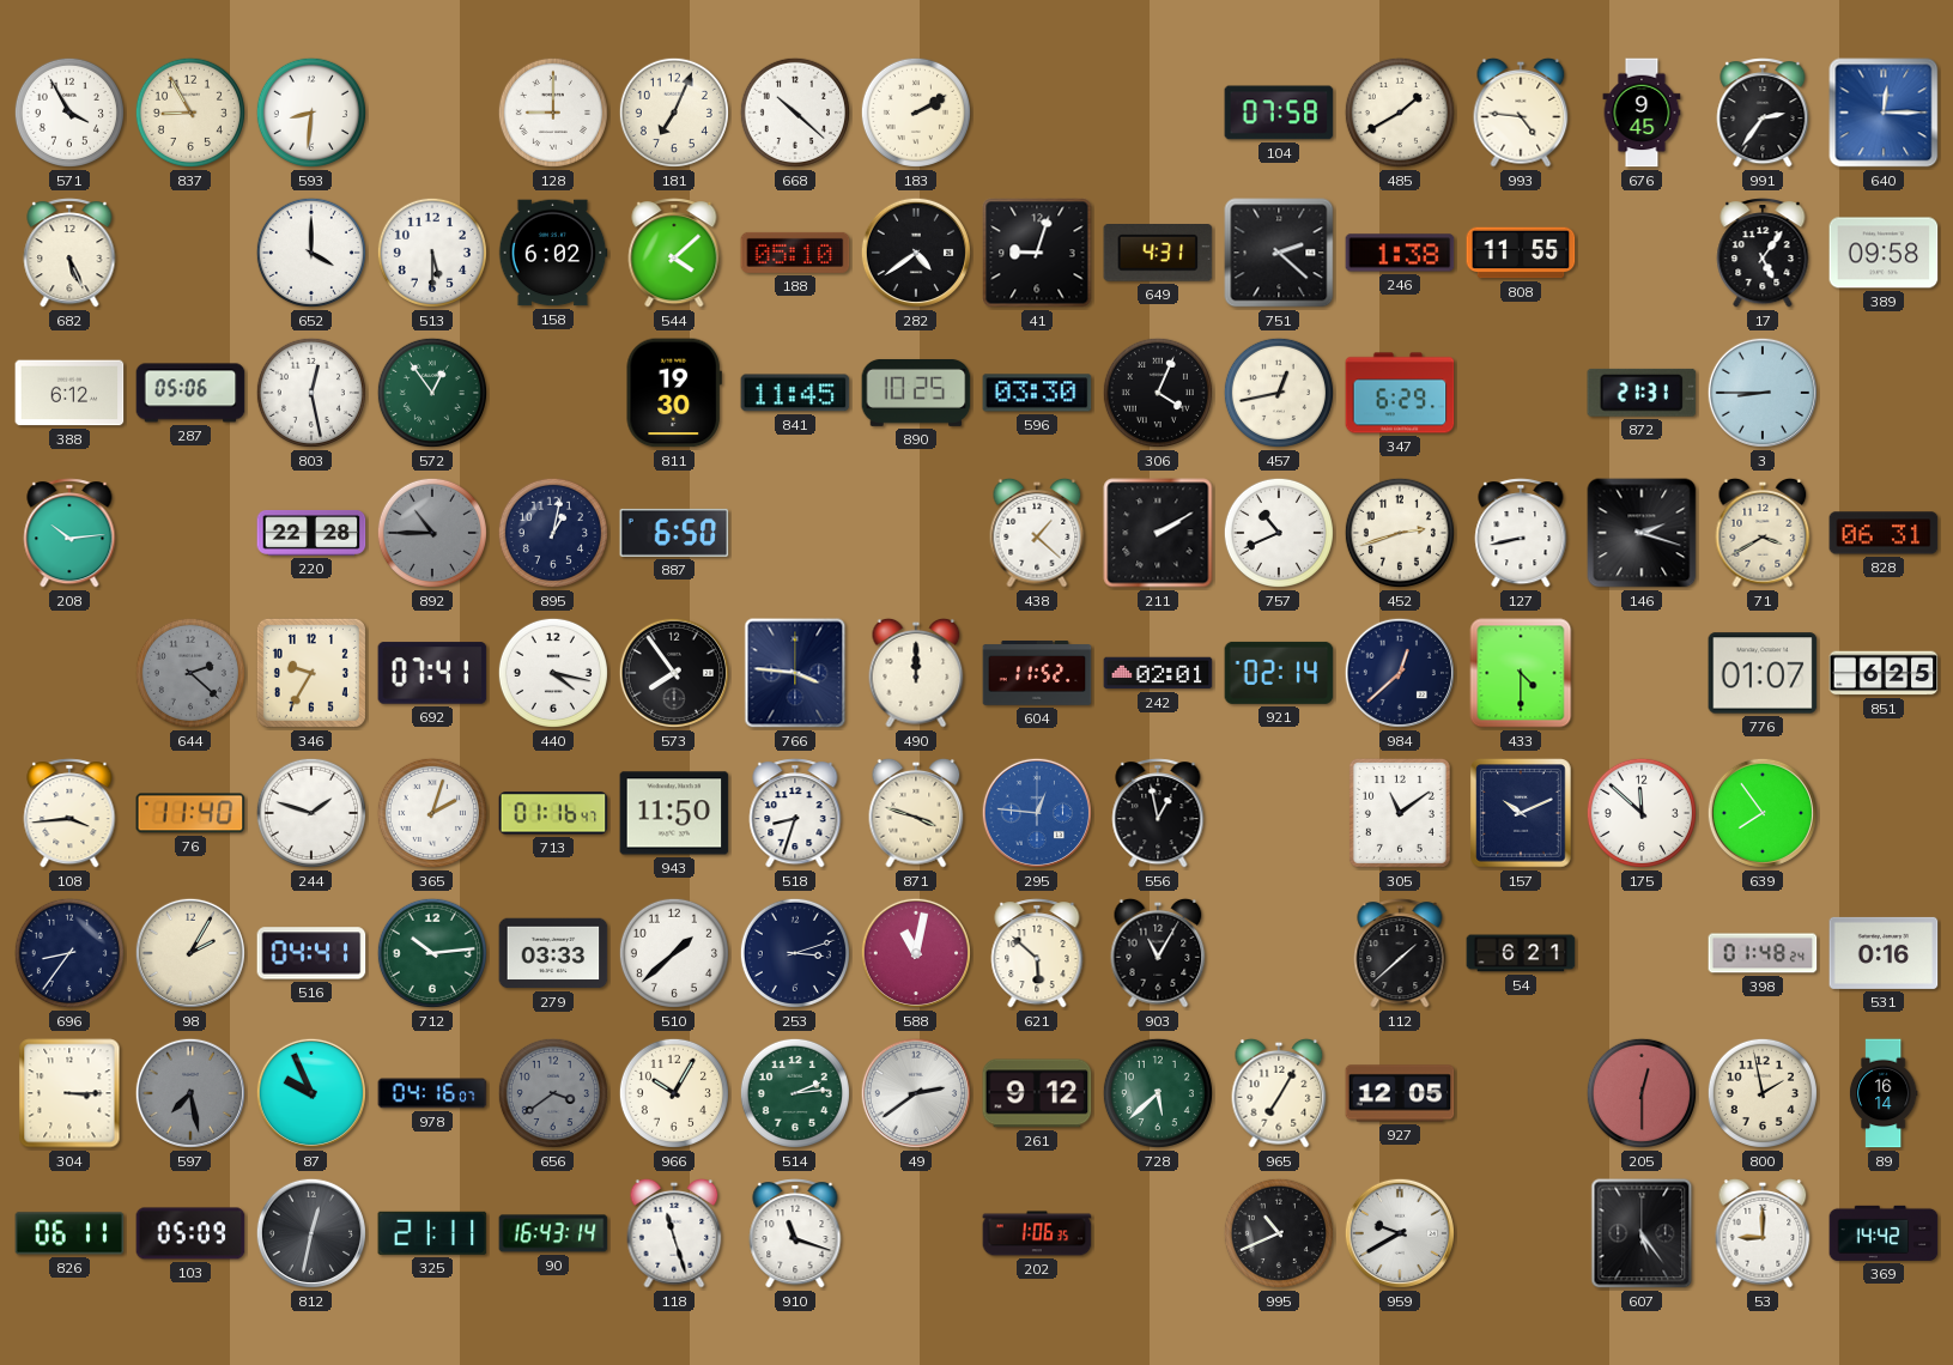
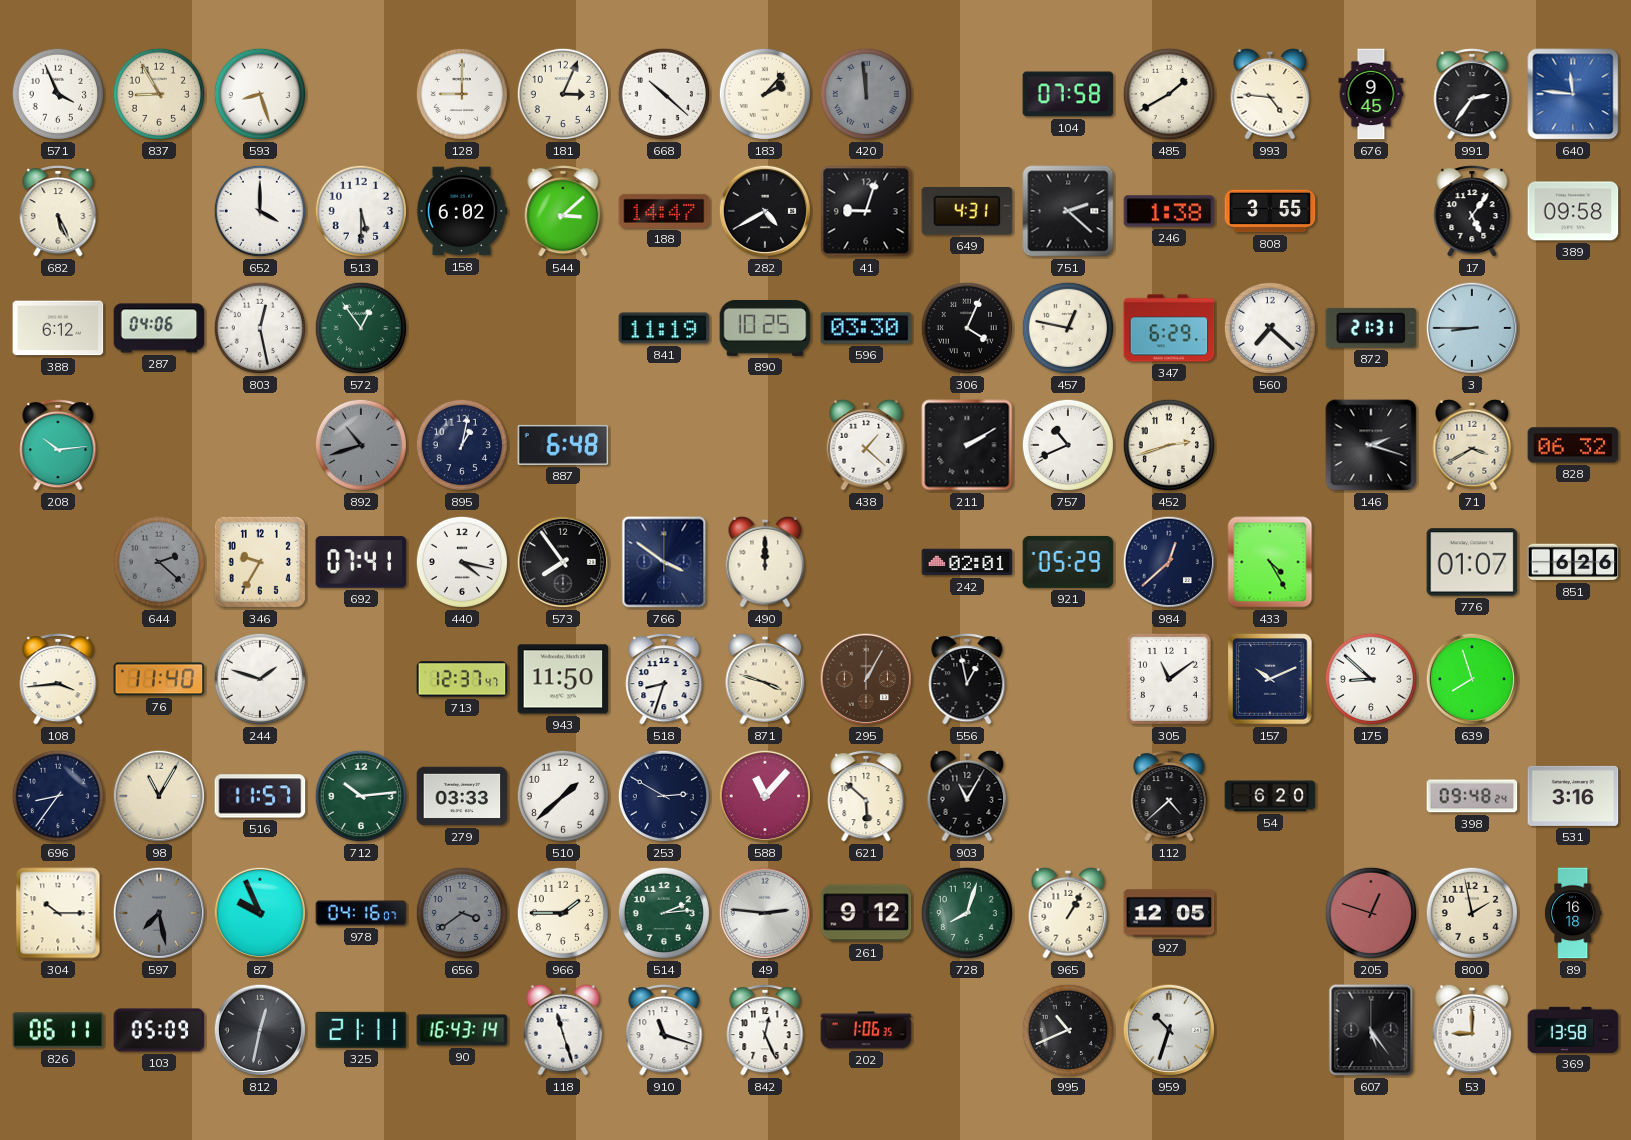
571: 3:55 -> 3:56 (58, 94)
593: 8:31 -> 8:27 (260, 94)
181: 7:04 -> 3:04 (563, 94)
183: 2:10 -> 2:07 (765, 94)
420: none -> 11:59 (866, 94)
640: 12:15 -> 11:46 (1573, 94)
544: 4:08 -> 3:08 (563, 211)
188: 05:10 -> 14:47 (664, 211)
282: 4:39 -> 4:40 (765, 211)
808: 11:55 -> 3:55 (1270, 211)
287: 05:06 -> 04:06 (159, 328)
811: 19:30 -> none (674, 393)
841: 11:45 -> 11:19 (664, 328)
457: 12:43 -> 12:47 (1068, 328)
560: none -> 7:22 (1270, 328)
220: 22:28 -> none (311, 533)
892: 10:45 -> 10:42 (361, 445)
887: 6:50 -> 6:48 (563, 445)
127: 8:43 -> none (1521, 533)
828: 06:31 -> 06:32 (1573, 445)
766: 3:46 -> 3:51 (664, 562)
604: 11:52 -> none (1037, 673)
921: 02:14 -> 05:29 (1068, 562)
433: 4:30 -> 4:25 (1270, 562)
851: 6:25 -> 6:26 (1573, 562)
365: 2:03 -> none (432, 813)
713: 01:16 -> 12:37 (462, 679)
295: 12:46 -> 1:05 (866, 679)
295 dial: blue -> brown (866, 679)
175: 11:52 -> 8:52 (1371, 679)
639: 7:54 -> 7:57 (1472, 679)
98: 2:05 -> 11:05 (159, 796)
516: 04:41 -> 11:57 (260, 796)
253: 3:12 -> 2:50 (664, 796)
588: 11:02 -> 11:07 (765, 796)
112: 1:38 -> 4:38 (1169, 796)
54: 6:21 -> 6:20 (1270, 796)
398: 01:48 -> 09:48 (1472, 796)
531: 0:16 -> 3:16 (1573, 796)
304: 3:15 -> 10:15 (58, 913)
966: 10:05 -> 1:45 (563, 913)
49: 2:39 -> 2:46 (765, 913)
728: 5:38 -> 8:03 (967, 913)
965: 7:05 -> 1:05 (1068, 913)
205: 12:30 -> 12:48 (1371, 913)
89: 16:14 -> 16:18 (1573, 913)
842: none -> 12:26 (765, 1030)
959: 9:40 -> 10:33 (1169, 1030)
369: 14:42 -> 13:58 (1573, 1030)
